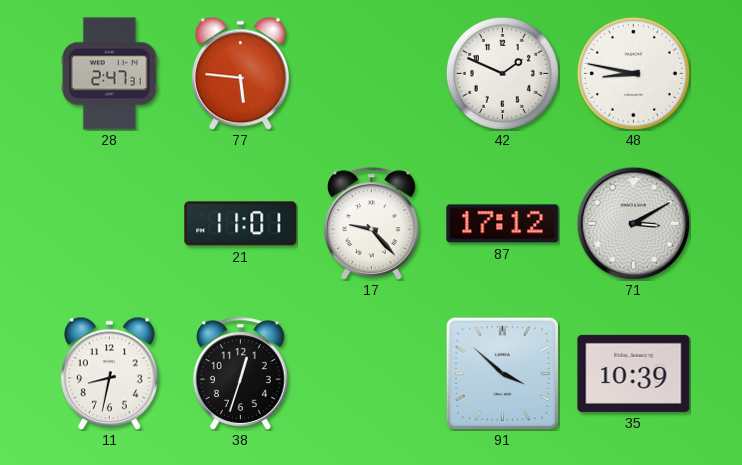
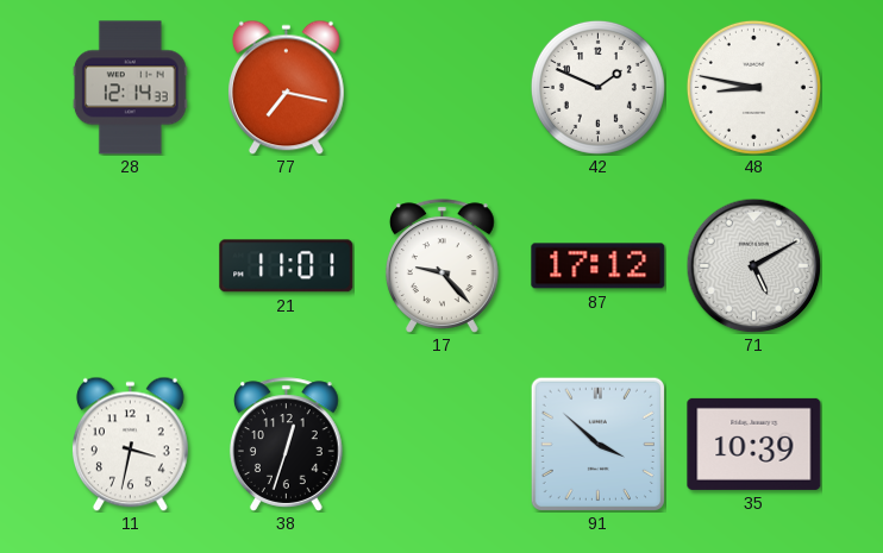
28: 2:47 -> 12:14 (130, 88)
77: 5:46 -> 7:17 (286, 87)
71: 3:10 -> 5:10 (753, 265)
11: 8:32 -> 3:32 (130, 444)
